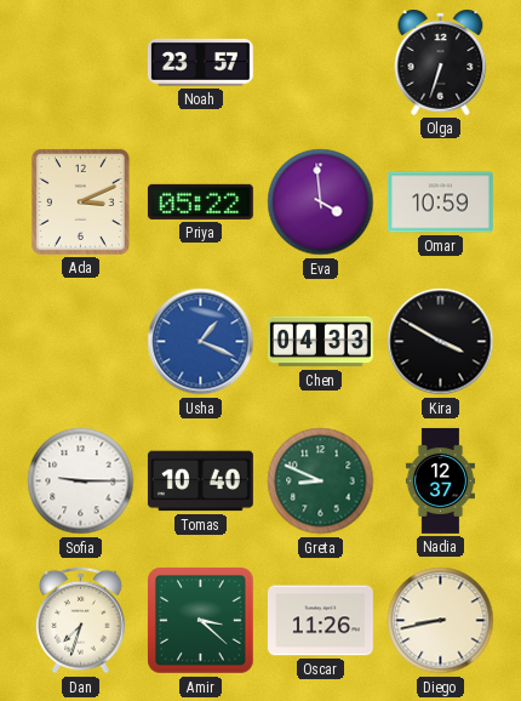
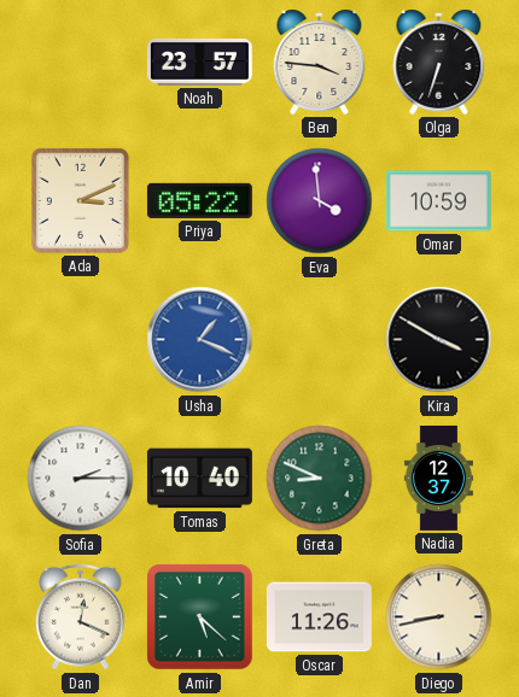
Ben: none -> 3:46 (320, 61)
Chen: 04:33 -> none (320, 342)
Sofia: 9:15 -> 2:15 (81, 479)
Dan: 7:33 -> 12:19 (81, 617)
Amir: 3:22 -> 5:22 (200, 617)
